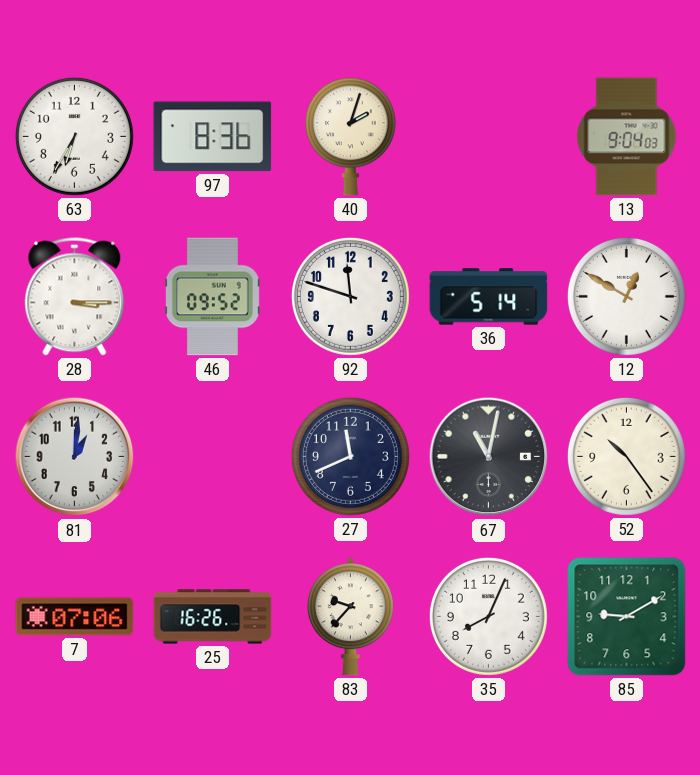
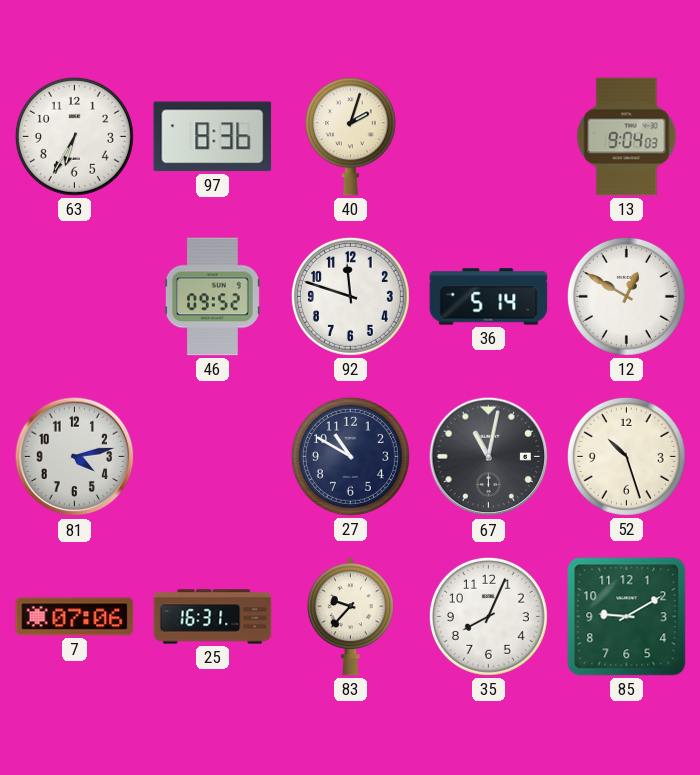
28: 3:15 -> none (75, 297)
81: 1:01 -> 4:13 (75, 457)
27: 11:41 -> 10:50 (350, 456)
52: 10:24 -> 10:27 (626, 456)
25: 16:26 -> 16:31 (213, 617)
